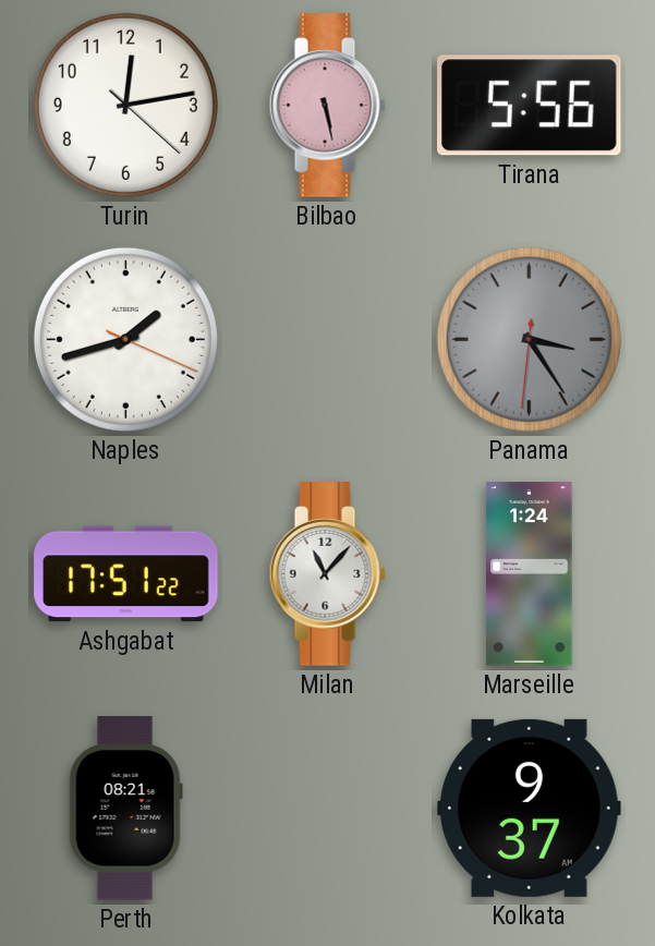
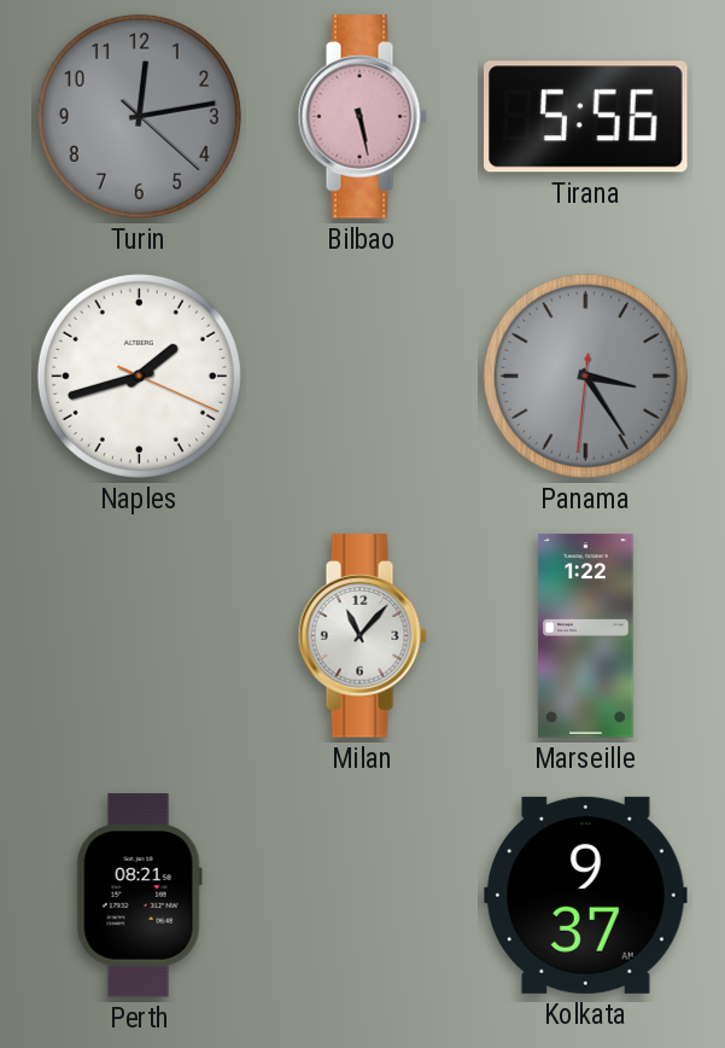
Turin dial: white -> grey (139, 116)
Ashgabat: 17:51 -> none (126, 574)
Marseille: 1:24 -> 1:22 (586, 636)
